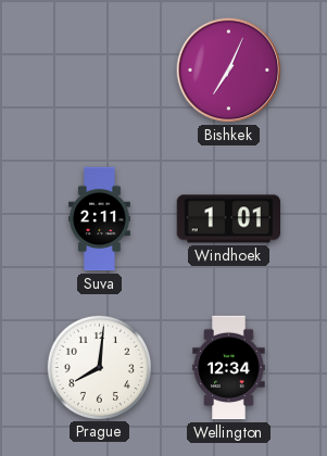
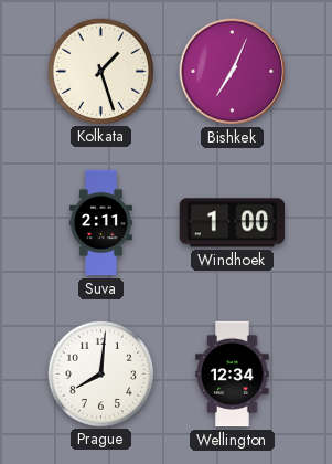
Kolkata: none -> 1:27 (100, 71)
Windhoek: 1:01 -> 1:00 (233, 223)
